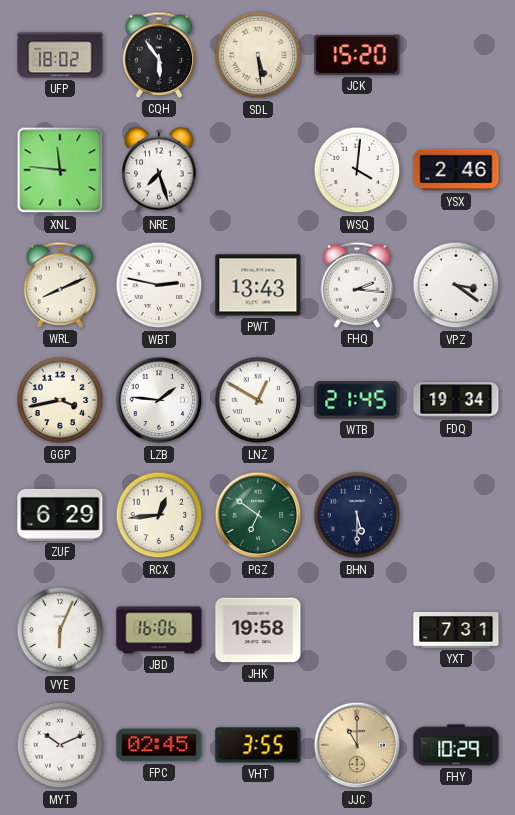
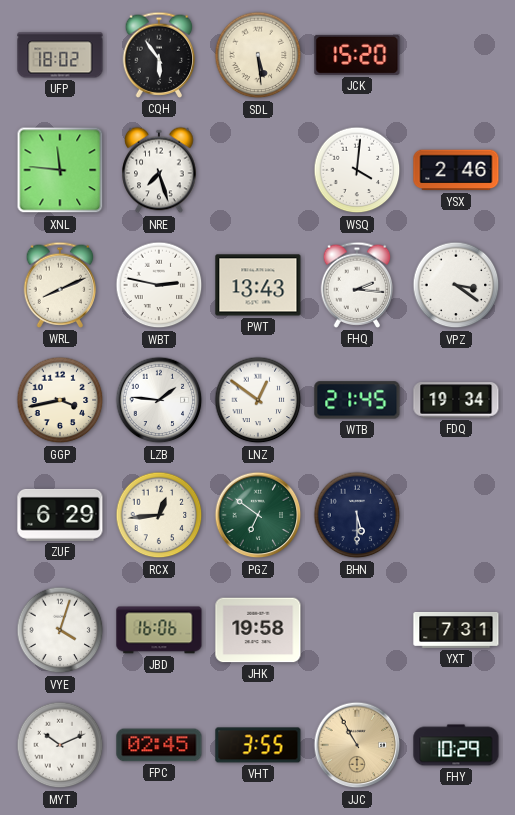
LNZ: 12:50 -> 12:51 (258, 400)
VYE: 6:04 -> 4:03 (60, 630)
JJC: 11:00 -> 10:55 (357, 745)
